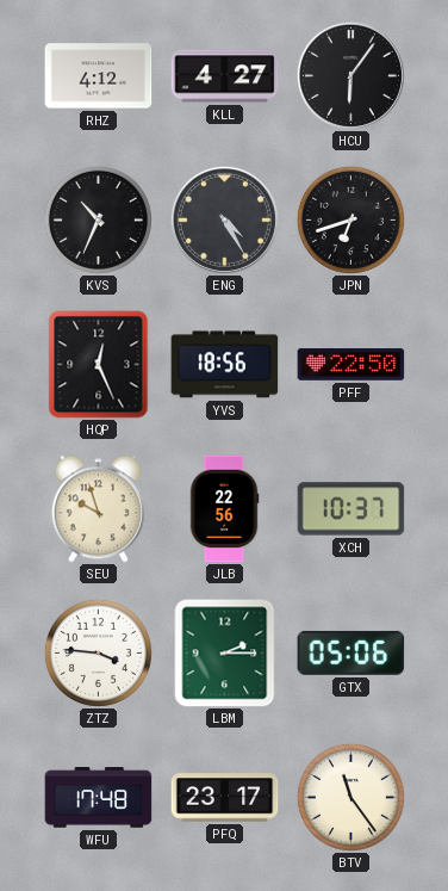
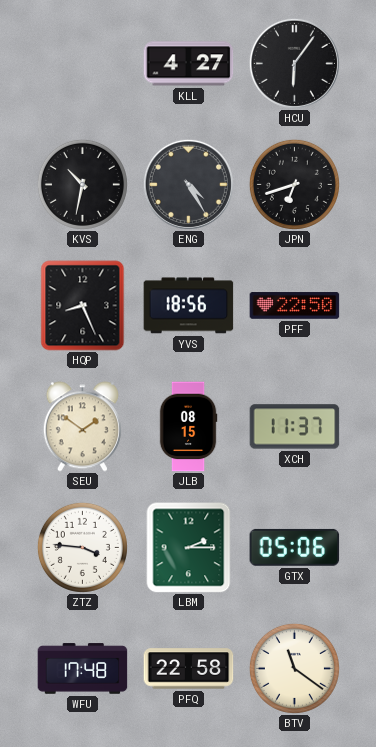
RHZ: 4:12 -> none (99, 76)
KVS: 10:34 -> 10:32 (82, 184)
HQP: 12:26 -> 8:26 (83, 306)
SEU: 9:57 -> 1:51 (82, 427)
JLB: 22:56 -> 08:15 (188, 427)
XCH: 10:37 -> 11:37 (295, 427)
PFQ: 23:17 -> 22:58 (189, 669)
BTV: 11:24 -> 11:21 (294, 668)
